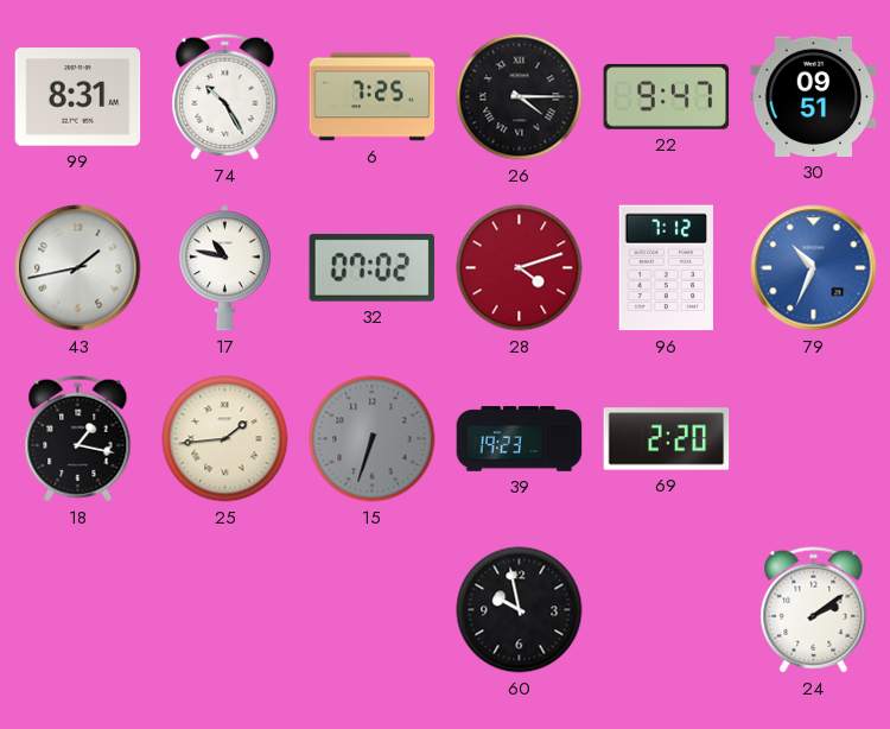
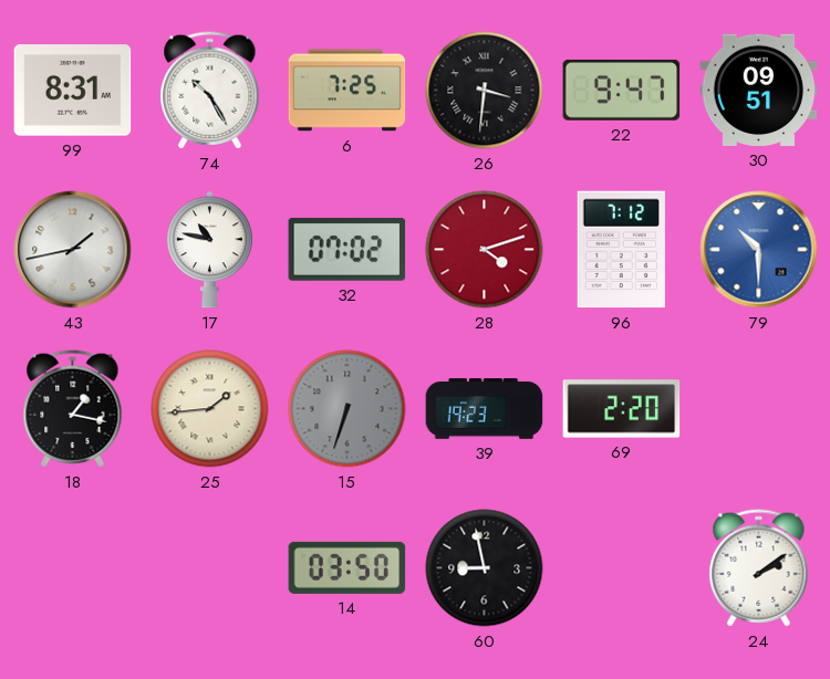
26: 4:15 -> 3:31 (485, 91)
79: 10:34 -> 10:30 (759, 250)
14: none -> 03:50 (347, 567)
60: 9:58 -> 8:58 (485, 568)
